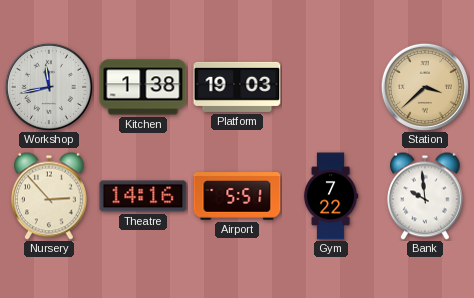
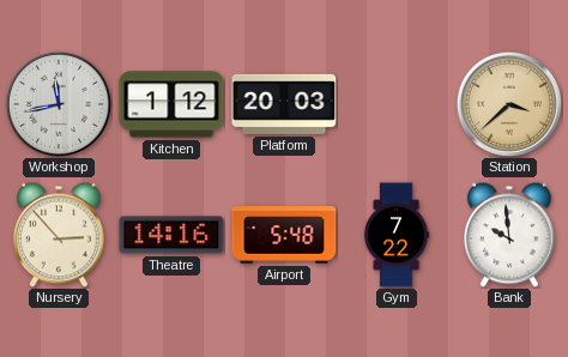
Kitchen: 1:38 -> 1:12 (171, 104)
Platform: 19:03 -> 20:03 (284, 104)
Airport: 5:51 -> 5:48 (284, 235)
